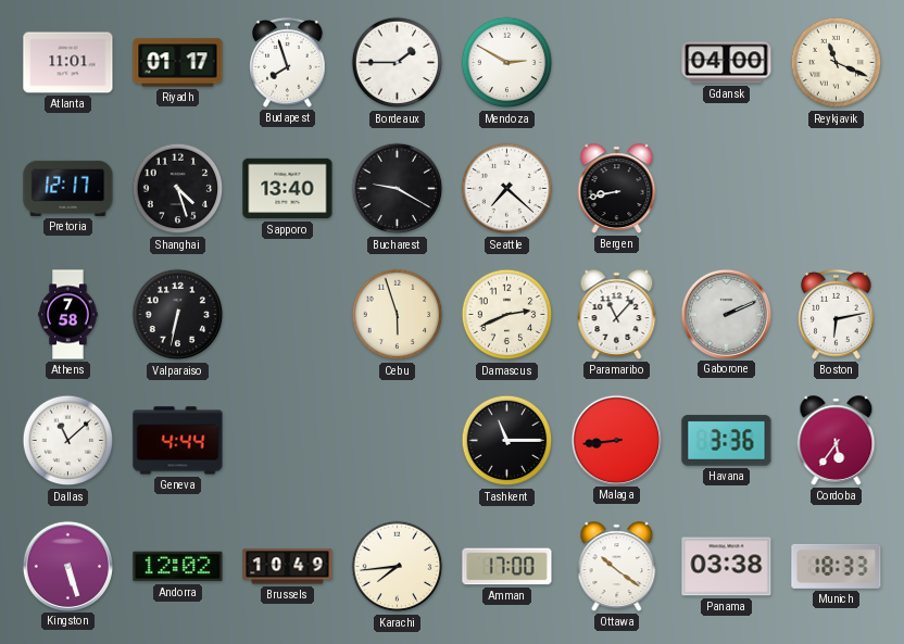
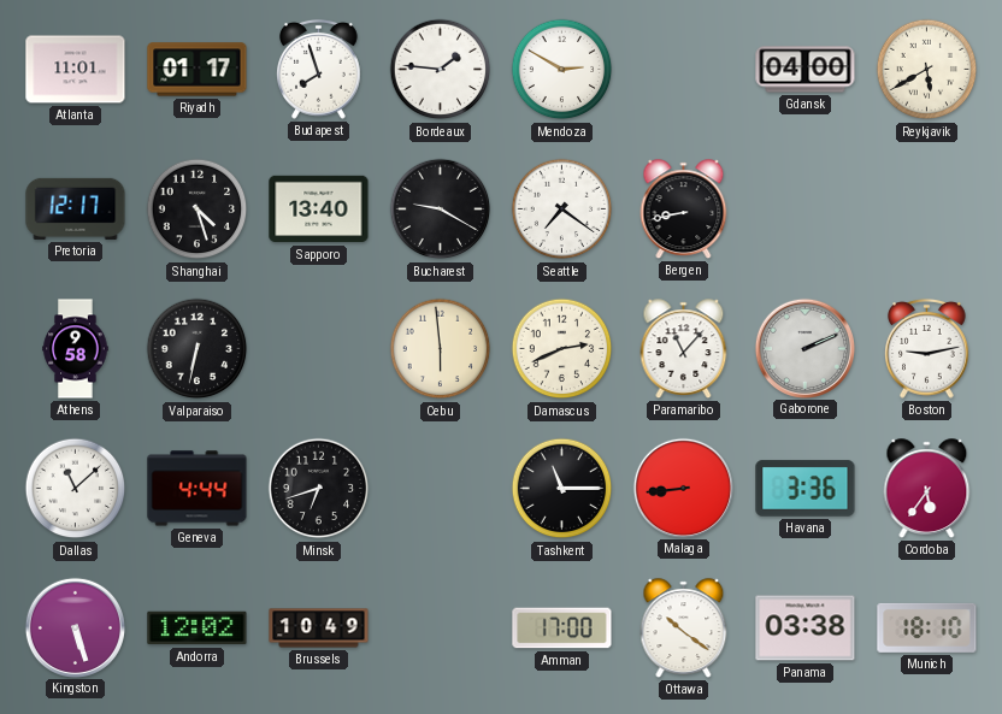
Bordeaux: 1:45 -> 1:46 (441, 70)
Reykjavik: 11:19 -> 5:40 (927, 70)
Seattle: 7:22 -> 7:21 (562, 210)
Athens: 7:58 -> 9:58 (76, 349)
Cebu: 5:57 -> 5:59 (441, 349)
Boston: 6:13 -> 9:13 (927, 348)
Minsk: none -> 6:42 (319, 489)
Karachi: 7:44 -> none (398, 567)
Munich: 18:33 -> 18:10 (927, 627)
